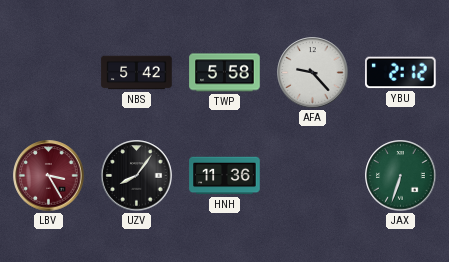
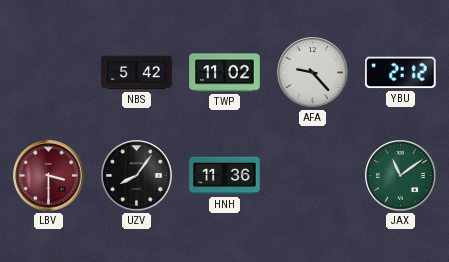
TWP: 5:58 -> 11:02 (225, 73)
LBV: 3:25 -> 3:30 (49, 176)
JAX: 6:33 -> 11:09 (401, 176)
